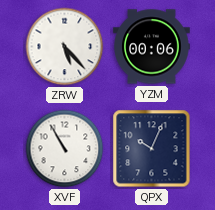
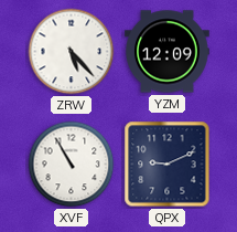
YZM: 00:06 -> 12:09 (168, 52)
QPX: 10:04 -> 9:11 (168, 165)
